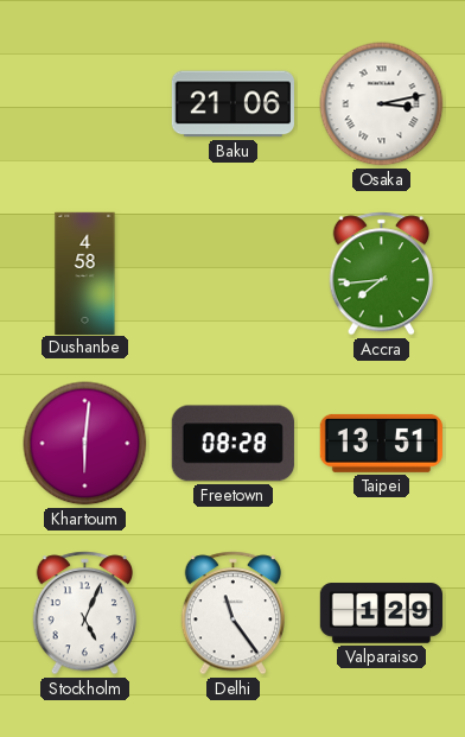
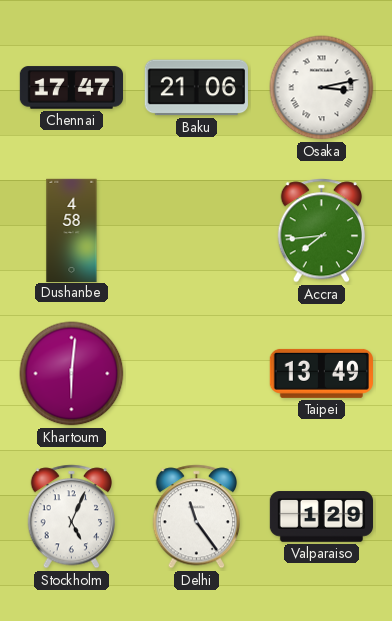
Chennai: none -> 17:47 (71, 88)
Freetown: 08:28 -> none (232, 444)
Taipei: 13:51 -> 13:49 (321, 373)
